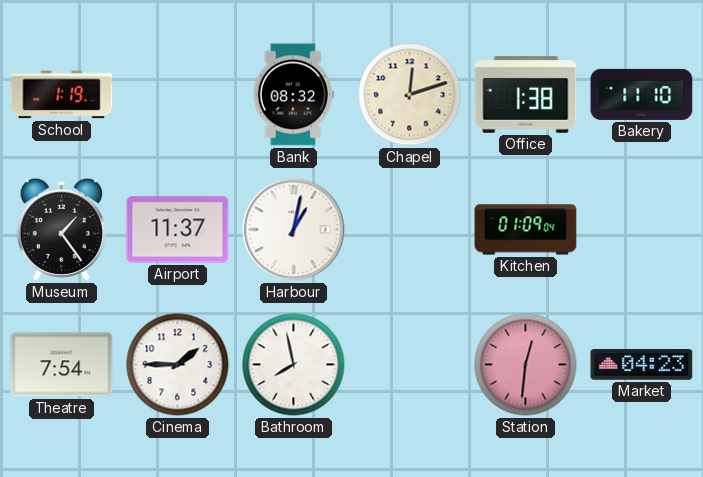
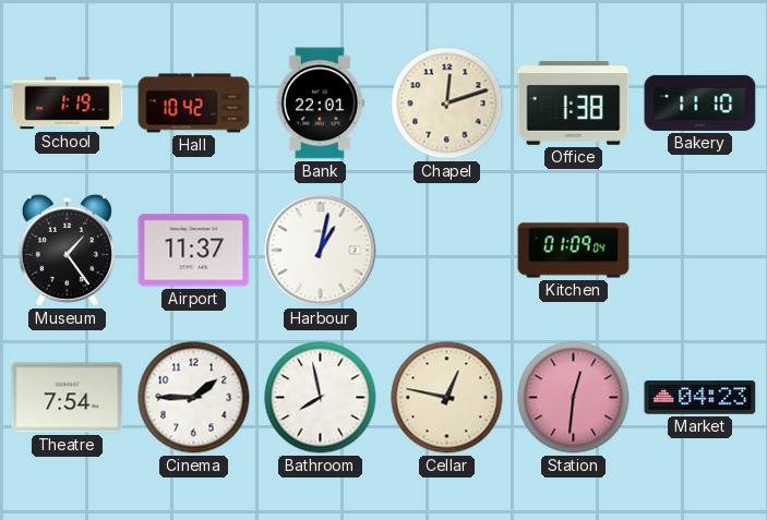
Hall: none -> 10:42 (194, 104)
Bank: 08:32 -> 22:01 (320, 104)
Cellar: none -> 12:47 (447, 398)
